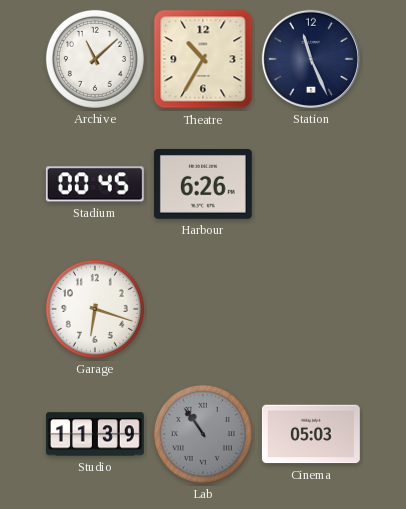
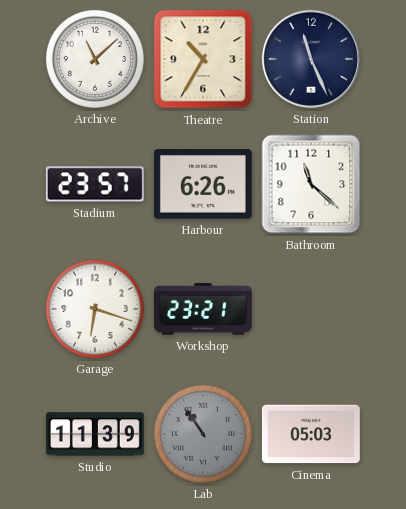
Stadium: 00:45 -> 23:57 (95, 184)
Bathroom: none -> 11:22 (311, 184)
Workshop: none -> 23:21 (203, 309)
